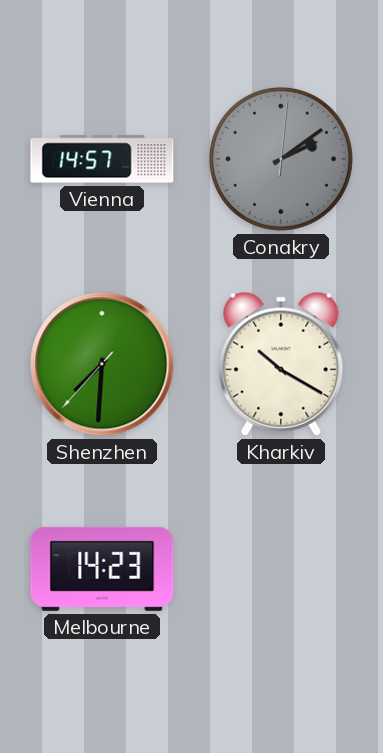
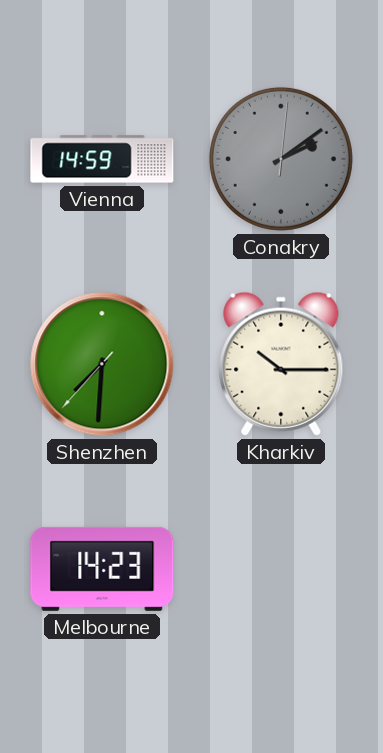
Vienna: 14:57 -> 14:59 (102, 159)
Kharkiv: 10:20 -> 10:15 (281, 364)
